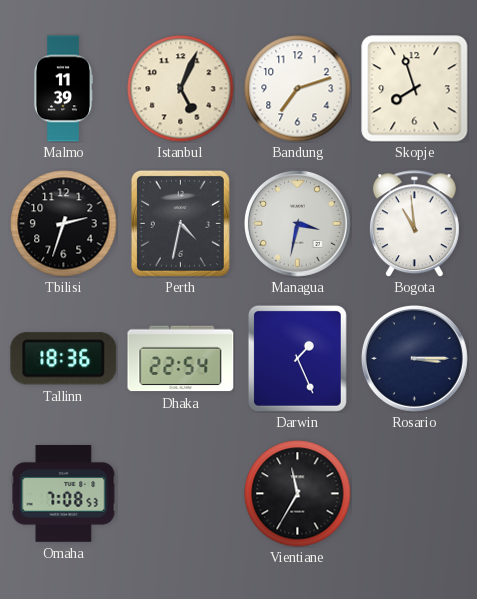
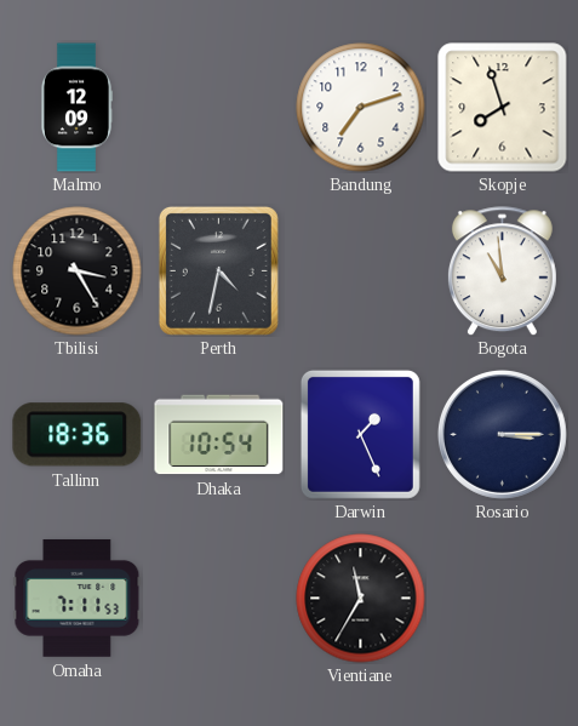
Malmo: 11:39 -> 12:09 (75, 108)
Istanbul: 5:04 -> none (181, 89)
Tbilisi: 2:33 -> 3:25 (78, 271)
Managua: 3:32 -> none (297, 223)
Dhaka: 22:54 -> 10:54 (219, 435)
Omaha: 7:08 -> 7:11 (78, 598)
